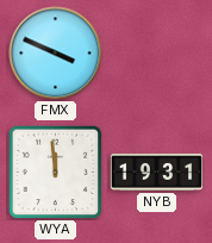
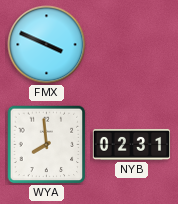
WYA: 11:59 -> 7:59 (47, 145)
NYB: 19:31 -> 02:31 (132, 144)
